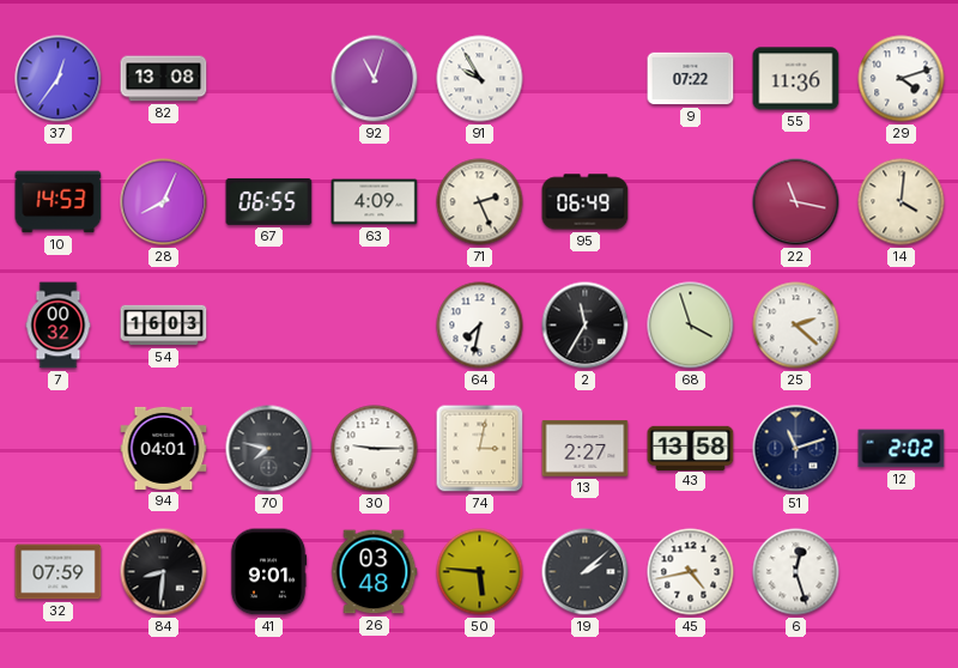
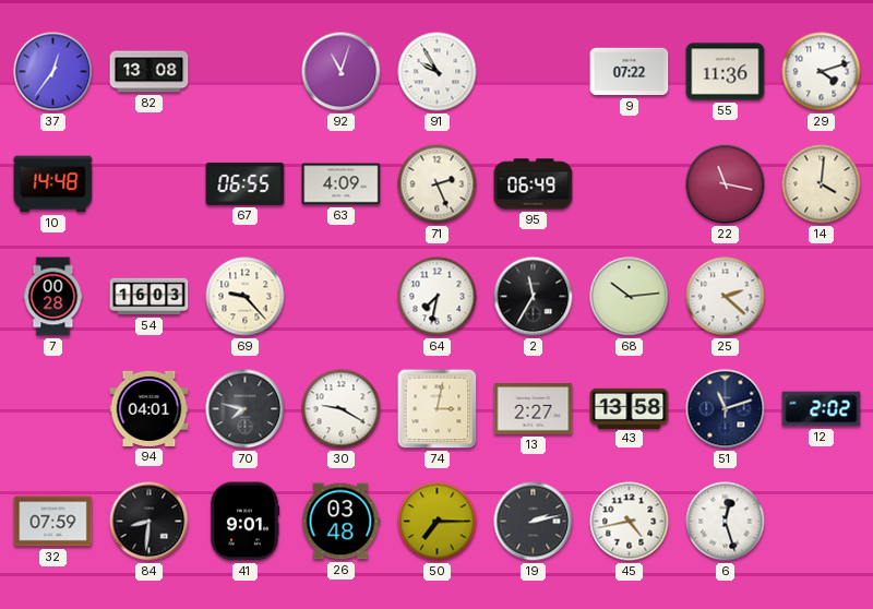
10: 14:53 -> 14:48 (53, 184)
28: 8:04 -> none (164, 202)
7: 00:32 -> 00:28 (53, 297)
69: none -> 9:23 (246, 297)
68: 3:57 -> 10:14 (630, 297)
30: 9:15 -> 9:20 (342, 409)
50: 5:46 -> 7:15 (438, 522)
19: 2:08 -> 2:13 (534, 522)
